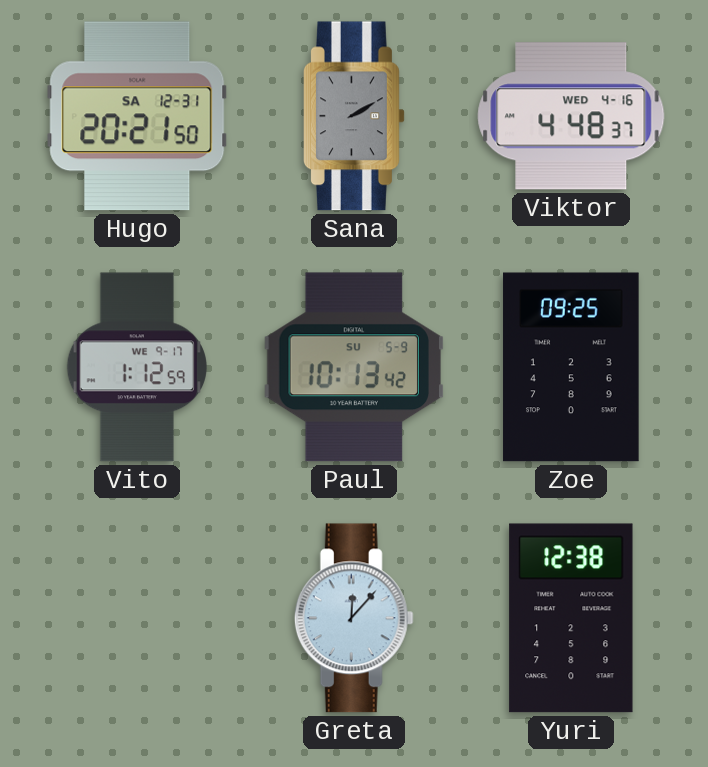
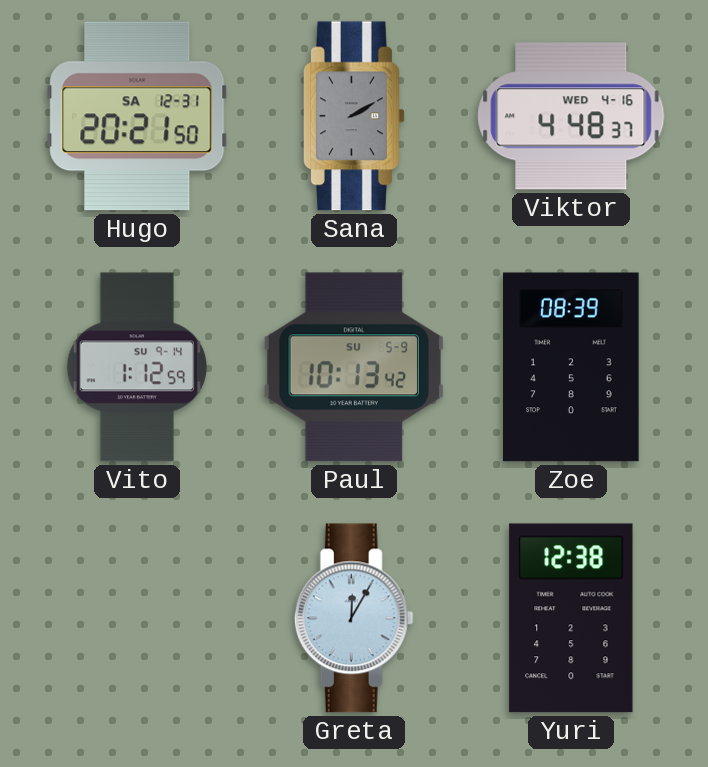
Vito date: WE 9-17 -> SU 9-14 (137, 367)
Zoe: 09:25 -> 08:39 (571, 367)
Greta: 12:07 -> 12:05 (354, 618)
